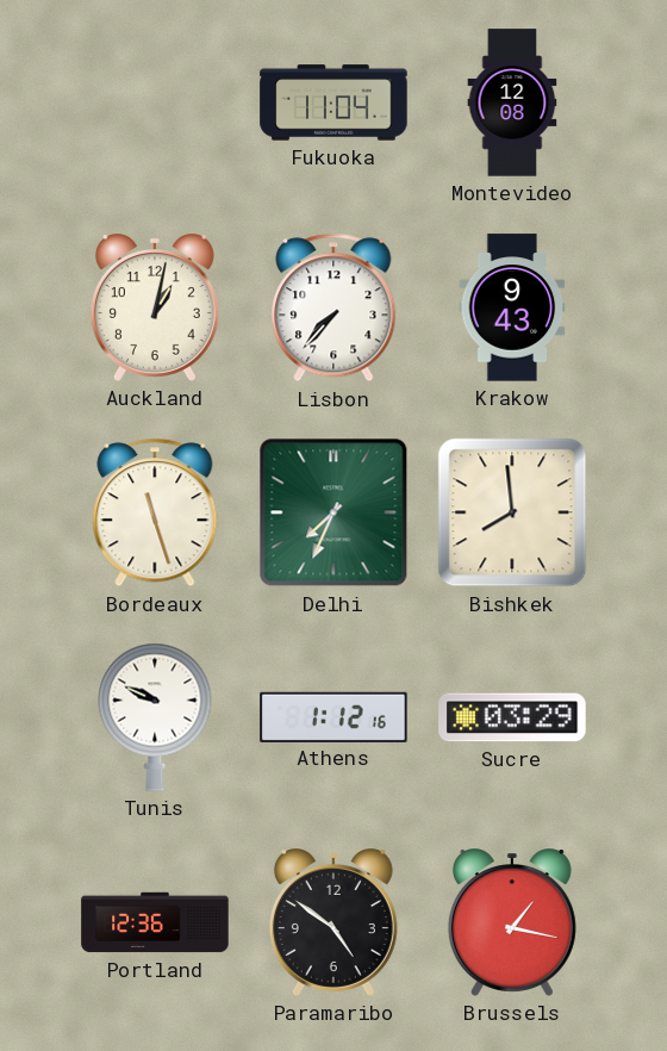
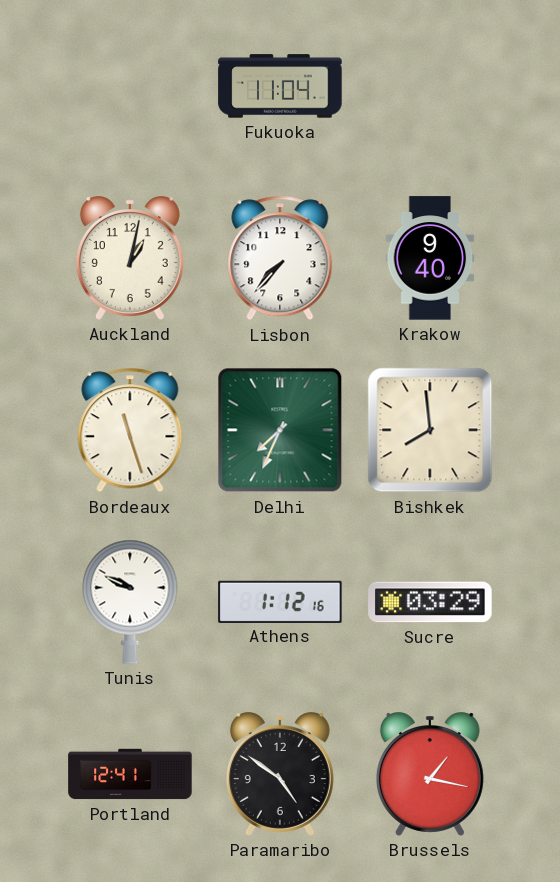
Montevideo: 12:08 -> none (512, 102)
Krakow: 9:43 -> 9:40 (430, 258)
Portland: 12:36 -> 12:41 (130, 774)
